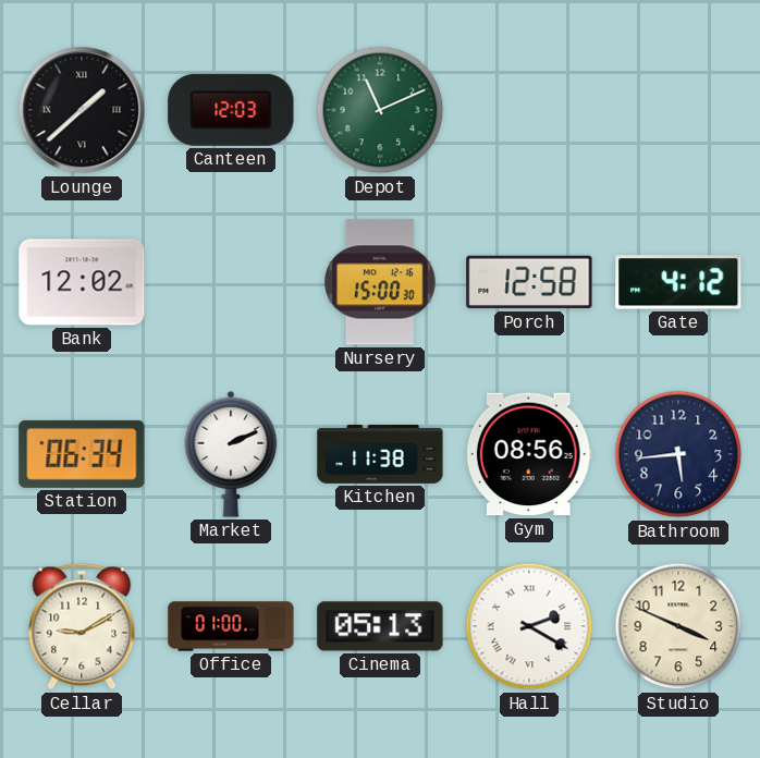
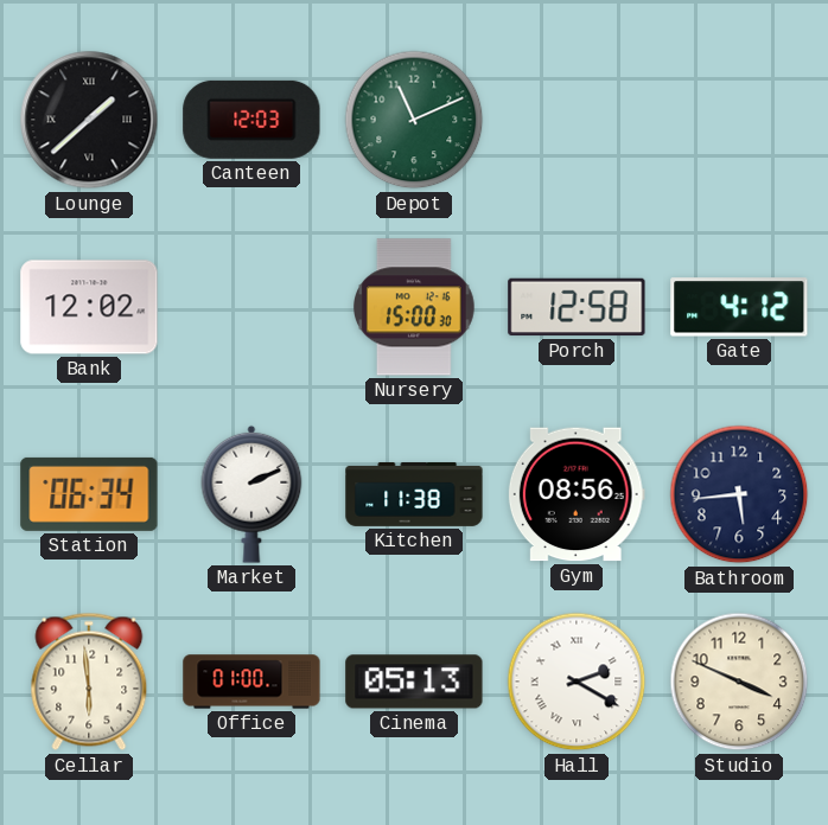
Cellar: 9:10 -> 5:59 (89, 682)
